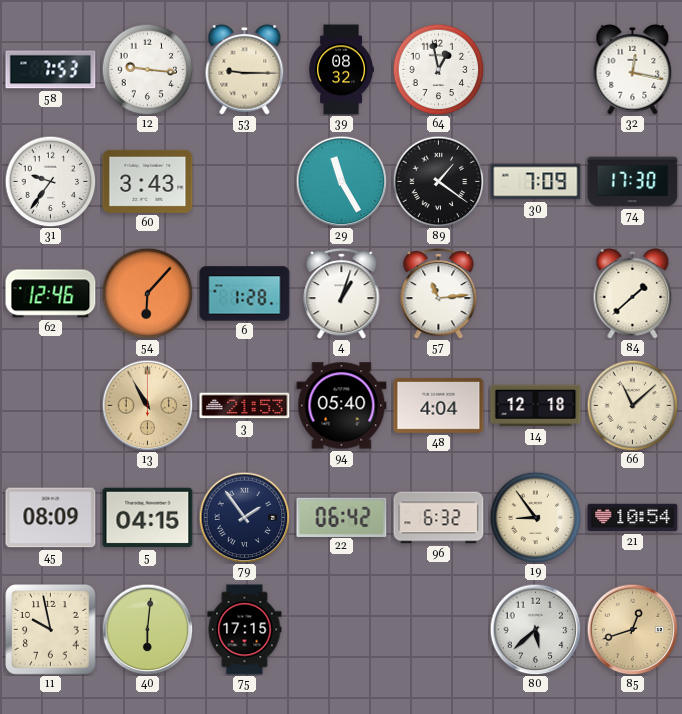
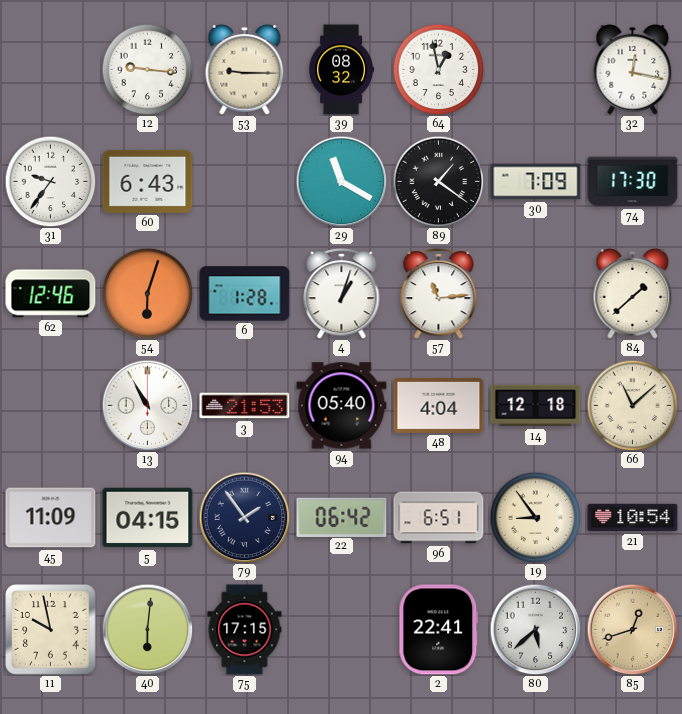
58: 7:53 -> none (51, 70)
60: 3:43 -> 6:43 (148, 181)
29: 11:25 -> 11:20 (341, 181)
54: 6:07 -> 6:03 (147, 293)
13 dial: champagne -> white (147, 405)
45: 08:09 -> 11:09 (51, 518)
96: 6:32 -> 6:51 (439, 518)
2: none -> 22:41 (439, 630)
